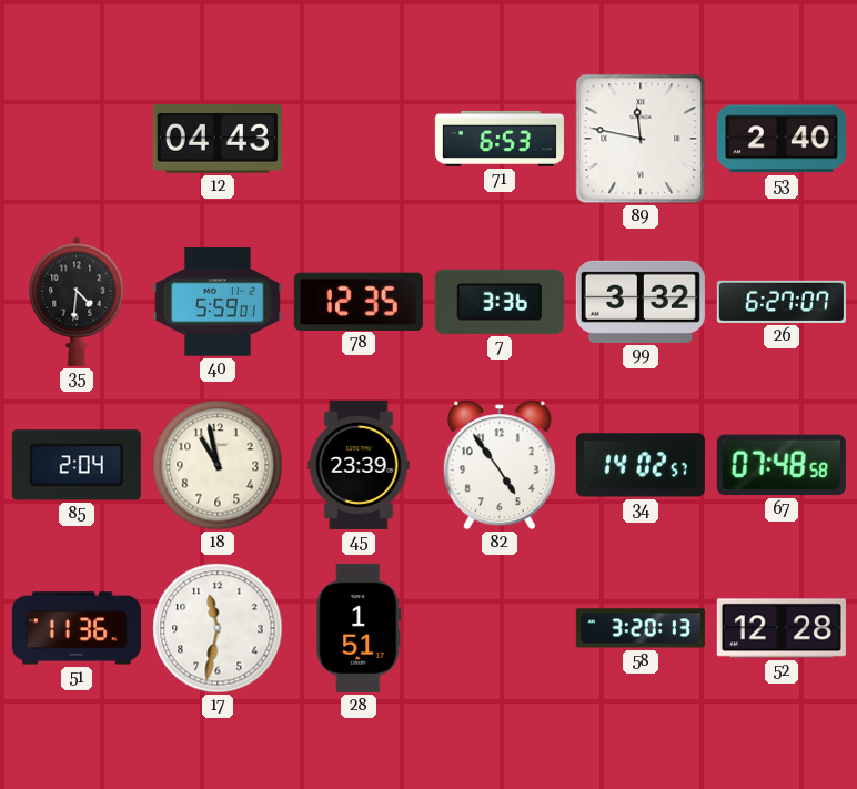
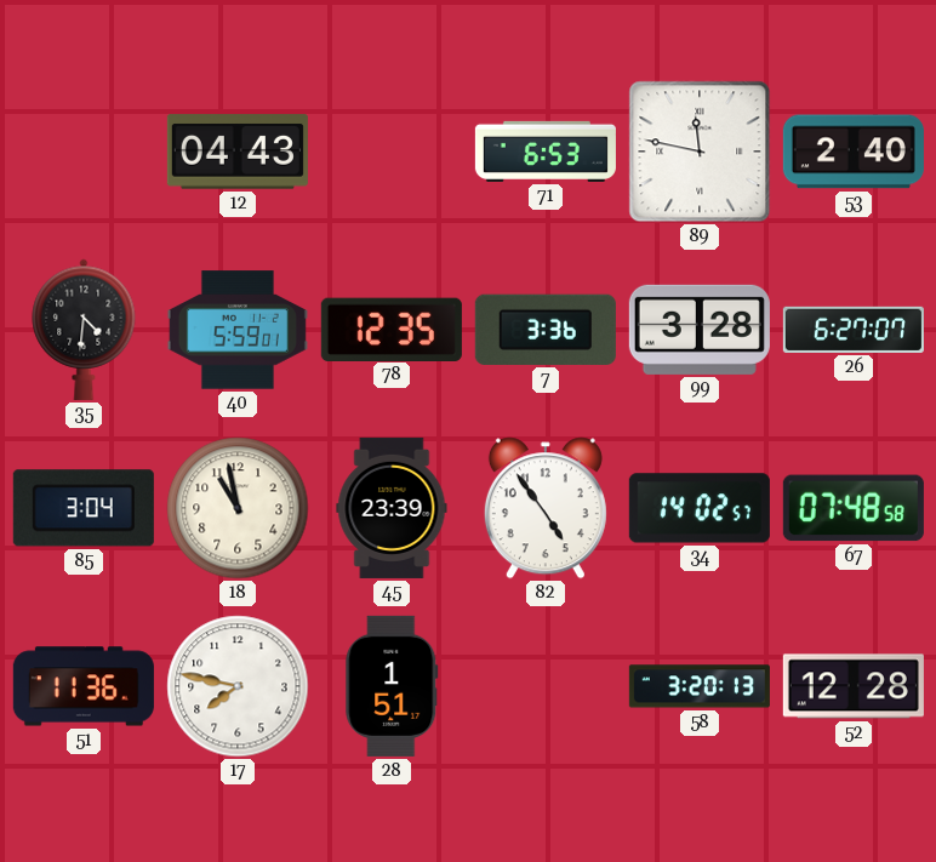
99: 3:32 -> 3:28 (700, 330)
85: 2:04 -> 3:04 (84, 508)
17: 11:32 -> 7:47 (238, 686)
